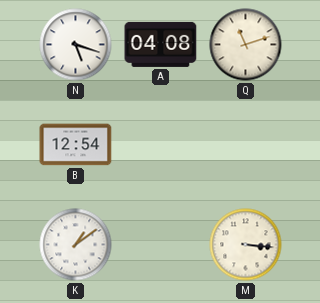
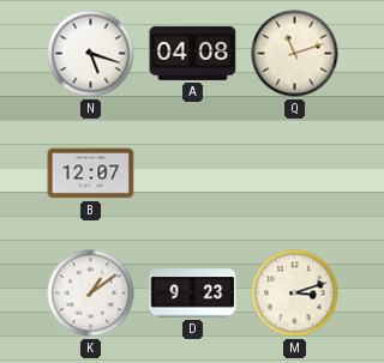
B: 12:54 -> 12:07 (91, 174)
D: none -> 9:23 (193, 294)
M: 3:16 -> 3:12 (295, 294)
